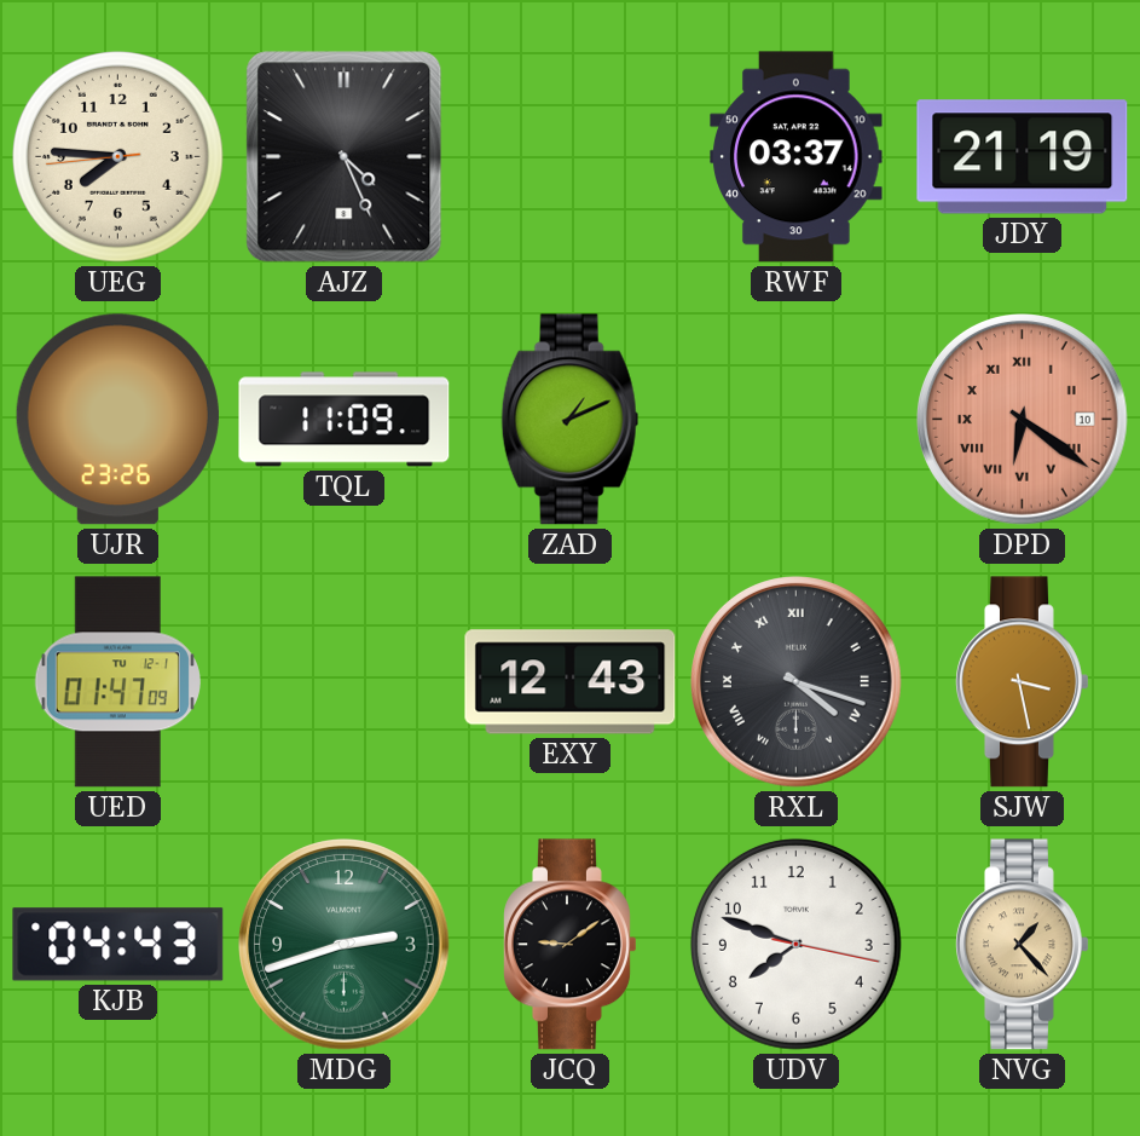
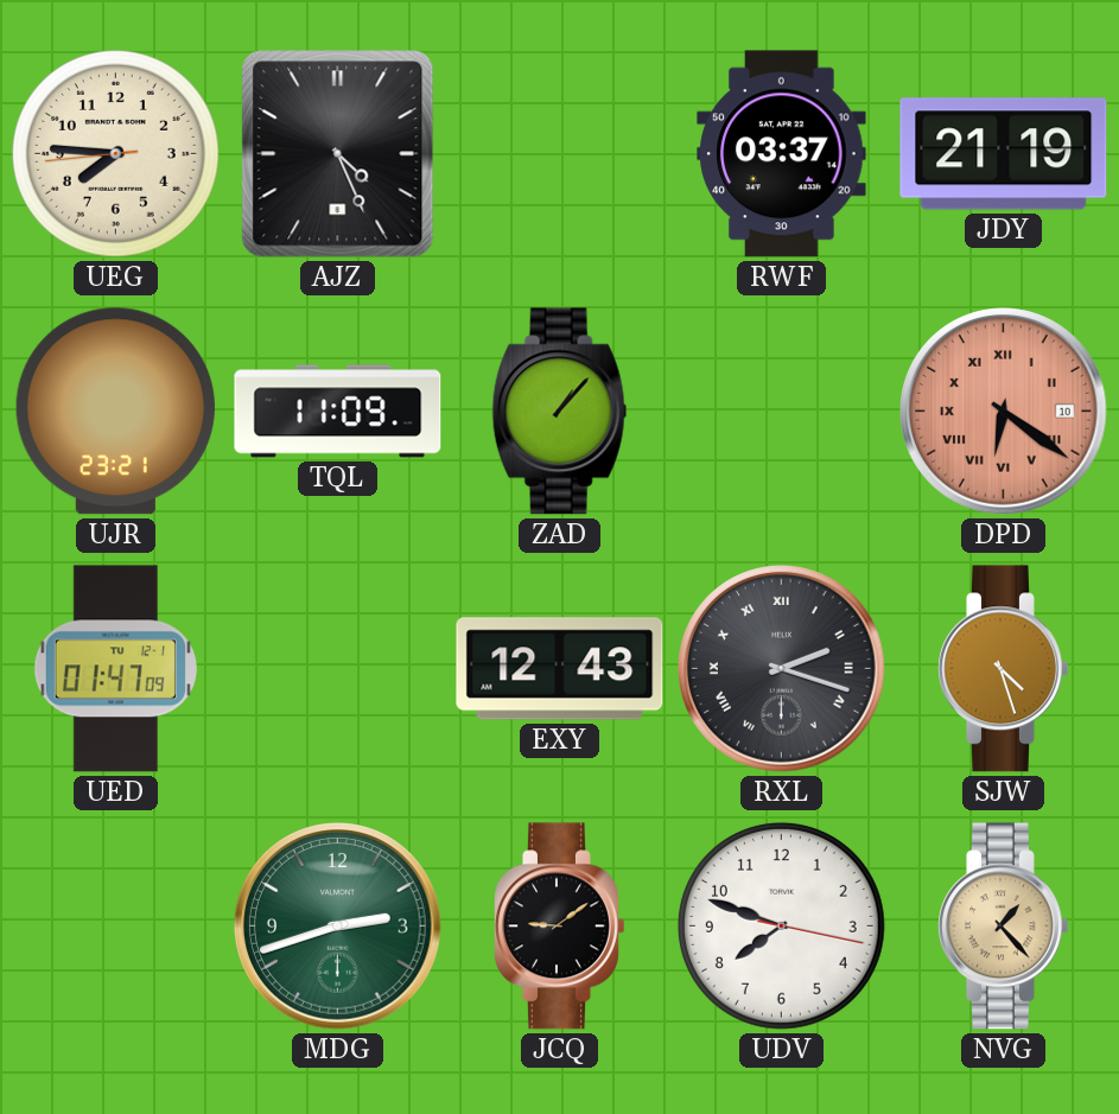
UJR: 23:26 -> 23:21 (115, 412)
ZAD: 1:11 -> 1:07 (560, 412)
RXL: 4:18 -> 2:18 (782, 669)
SJW: 3:28 -> 4:27 (1004, 669)
KJB: 04:43 -> none (118, 945)
